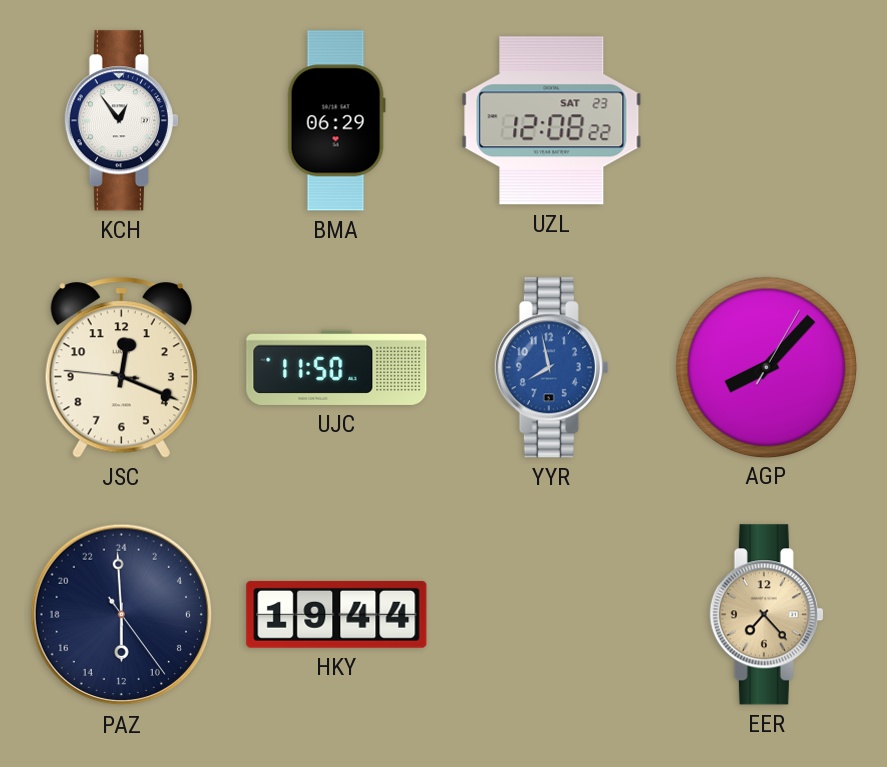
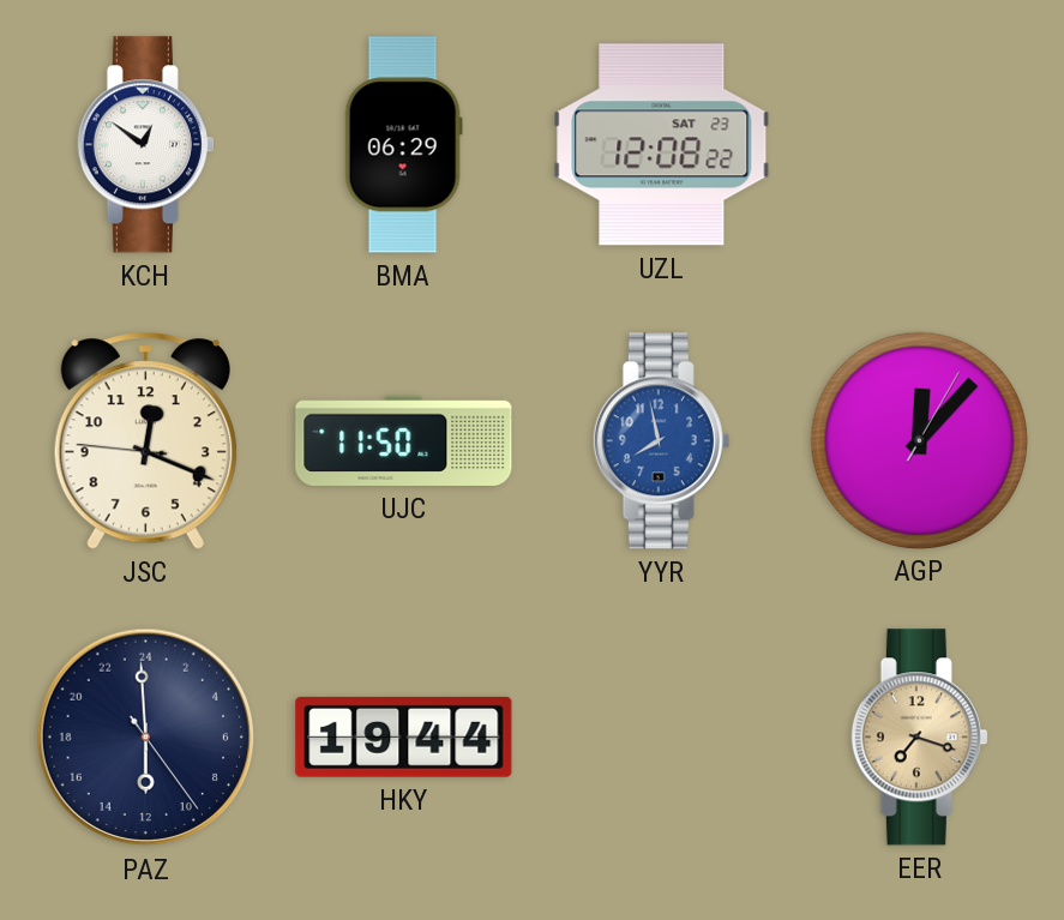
KCH: 12:54 -> 12:51 (145, 145)
AGP: 8:07 -> 12:07 (919, 440)
EER: 7:23 -> 7:18 (919, 738)
